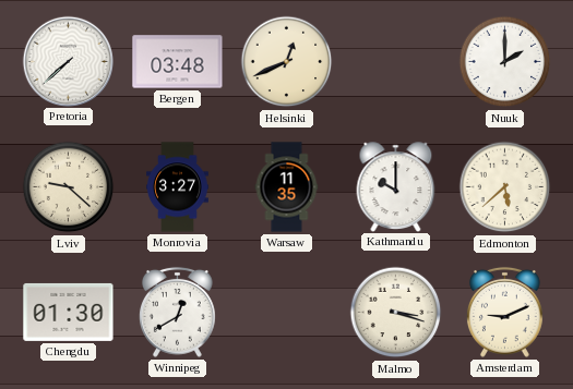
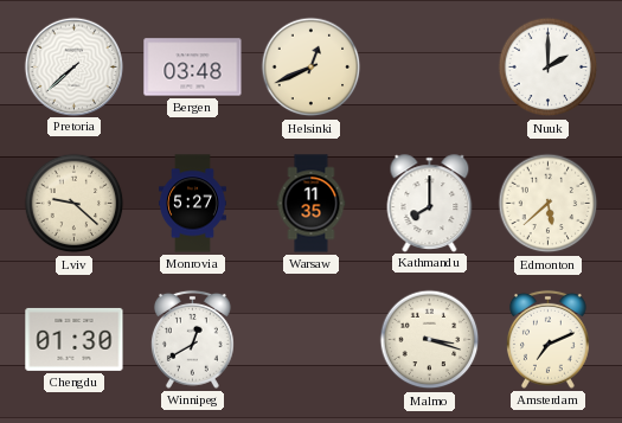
Monrovia: 3:27 -> 5:27 (193, 204)
Kathmandu: 10:00 -> 8:00 (430, 203)
Amsterdam: 9:11 -> 7:11 (549, 339)
